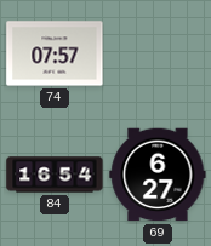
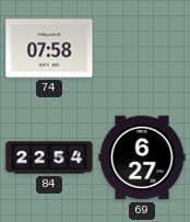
74: 07:57 -> 07:58 (49, 48)
84: 16:54 -> 22:54 (49, 157)
